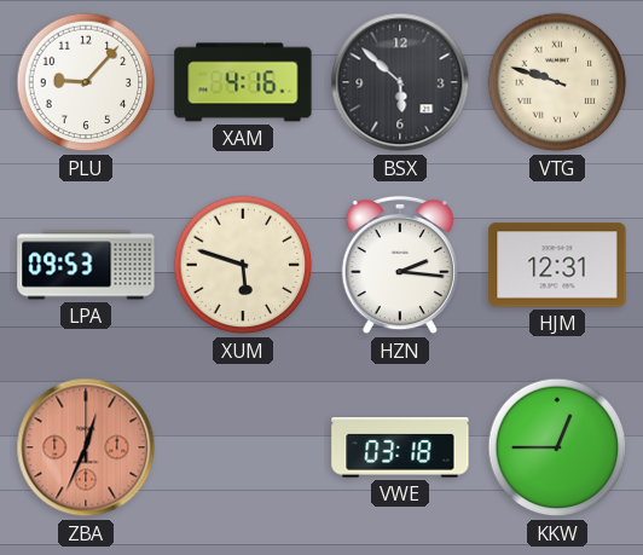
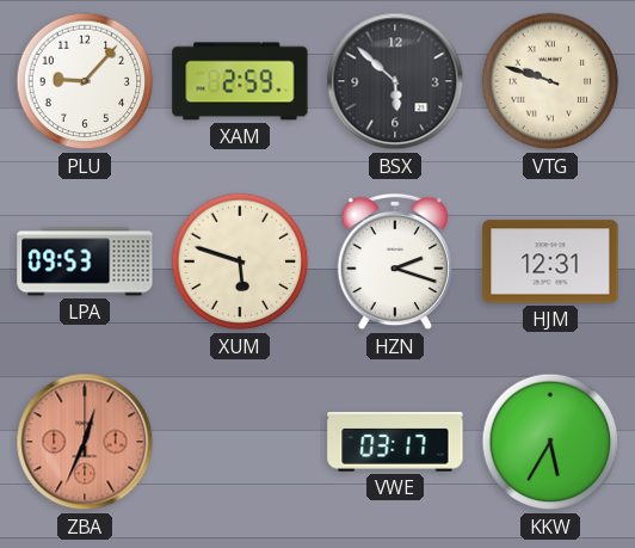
XAM: 4:16 -> 2:59 (240, 81)
HZN: 2:16 -> 2:18 (394, 261)
VWE: 03:18 -> 03:17 (395, 442)
KKW: 12:45 -> 5:35 (550, 442)
